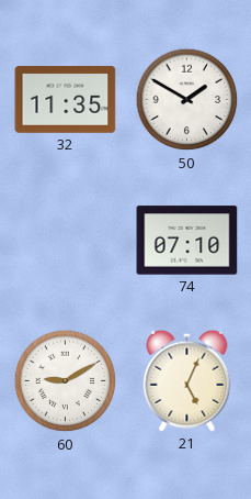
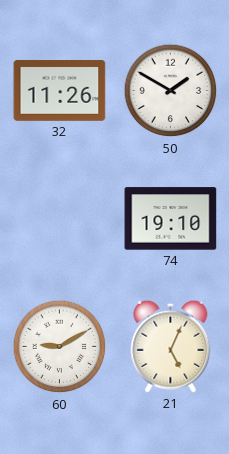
32: 11:35 -> 11:26 (60, 91)
74: 07:10 -> 19:10 (171, 219)
